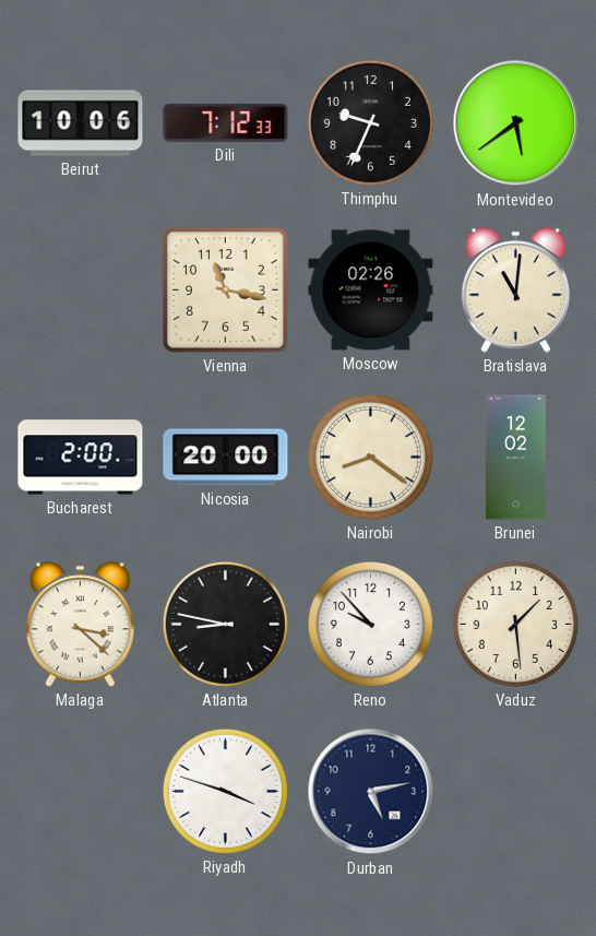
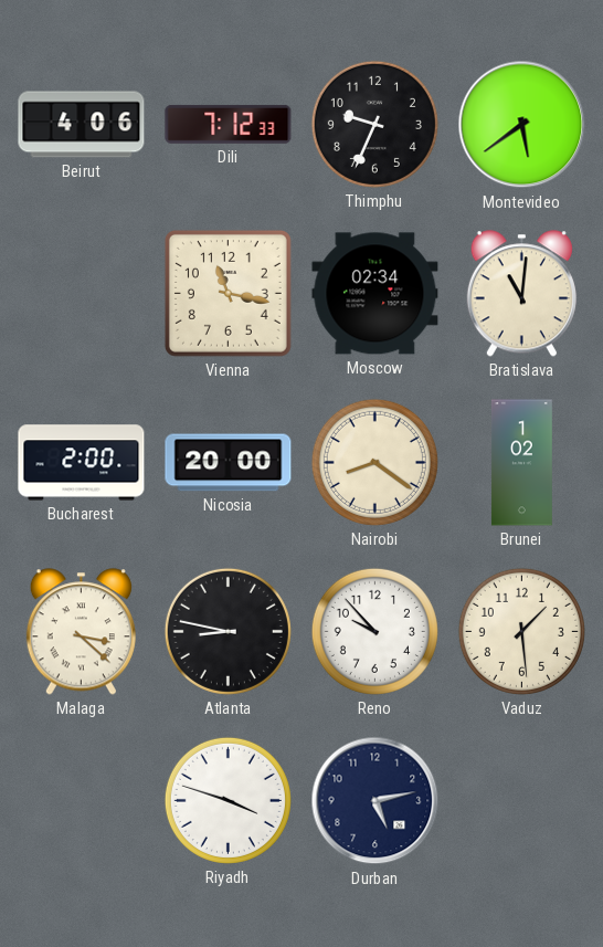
Beirut: 10:06 -> 4:06 (82, 125)
Moscow: 02:26 -> 02:34 (375, 294)
Brunei: 12:02 -> 1:02 (521, 463)
